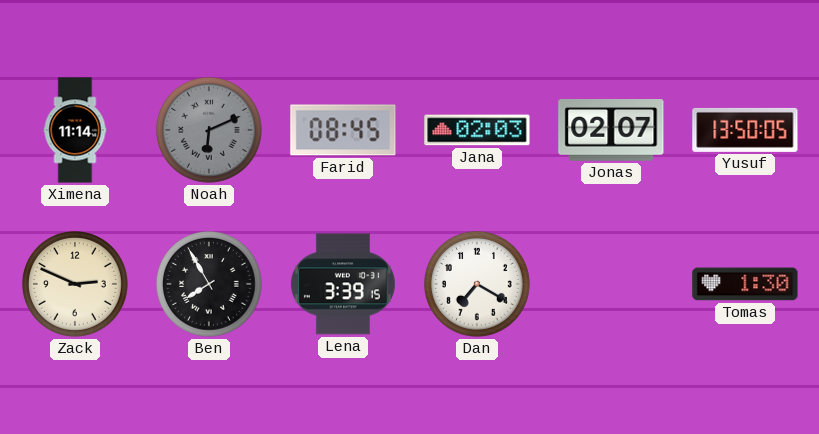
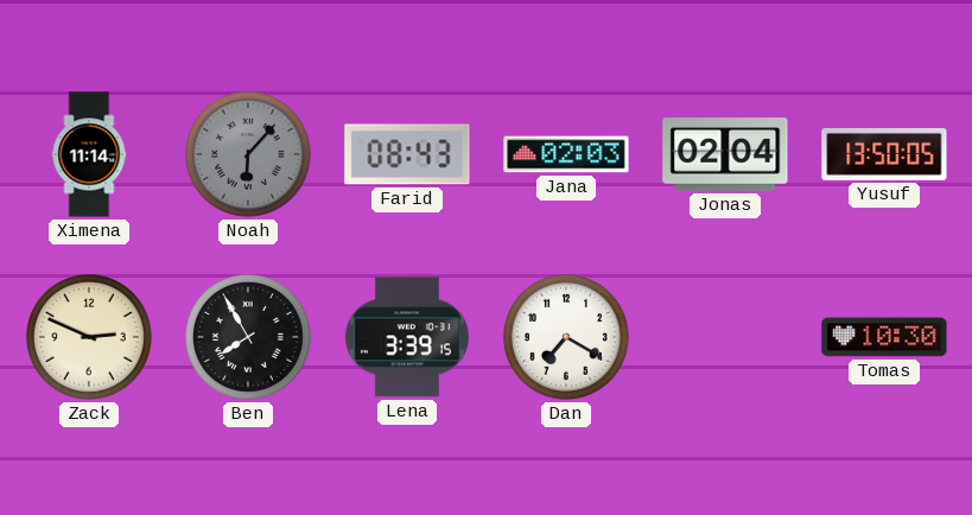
Noah: 6:11 -> 6:07 (248, 154)
Farid: 08:45 -> 08:43 (407, 154)
Jonas: 02:07 -> 02:04 (725, 155)
Tomas: 1:30 -> 10:30 (884, 337)
